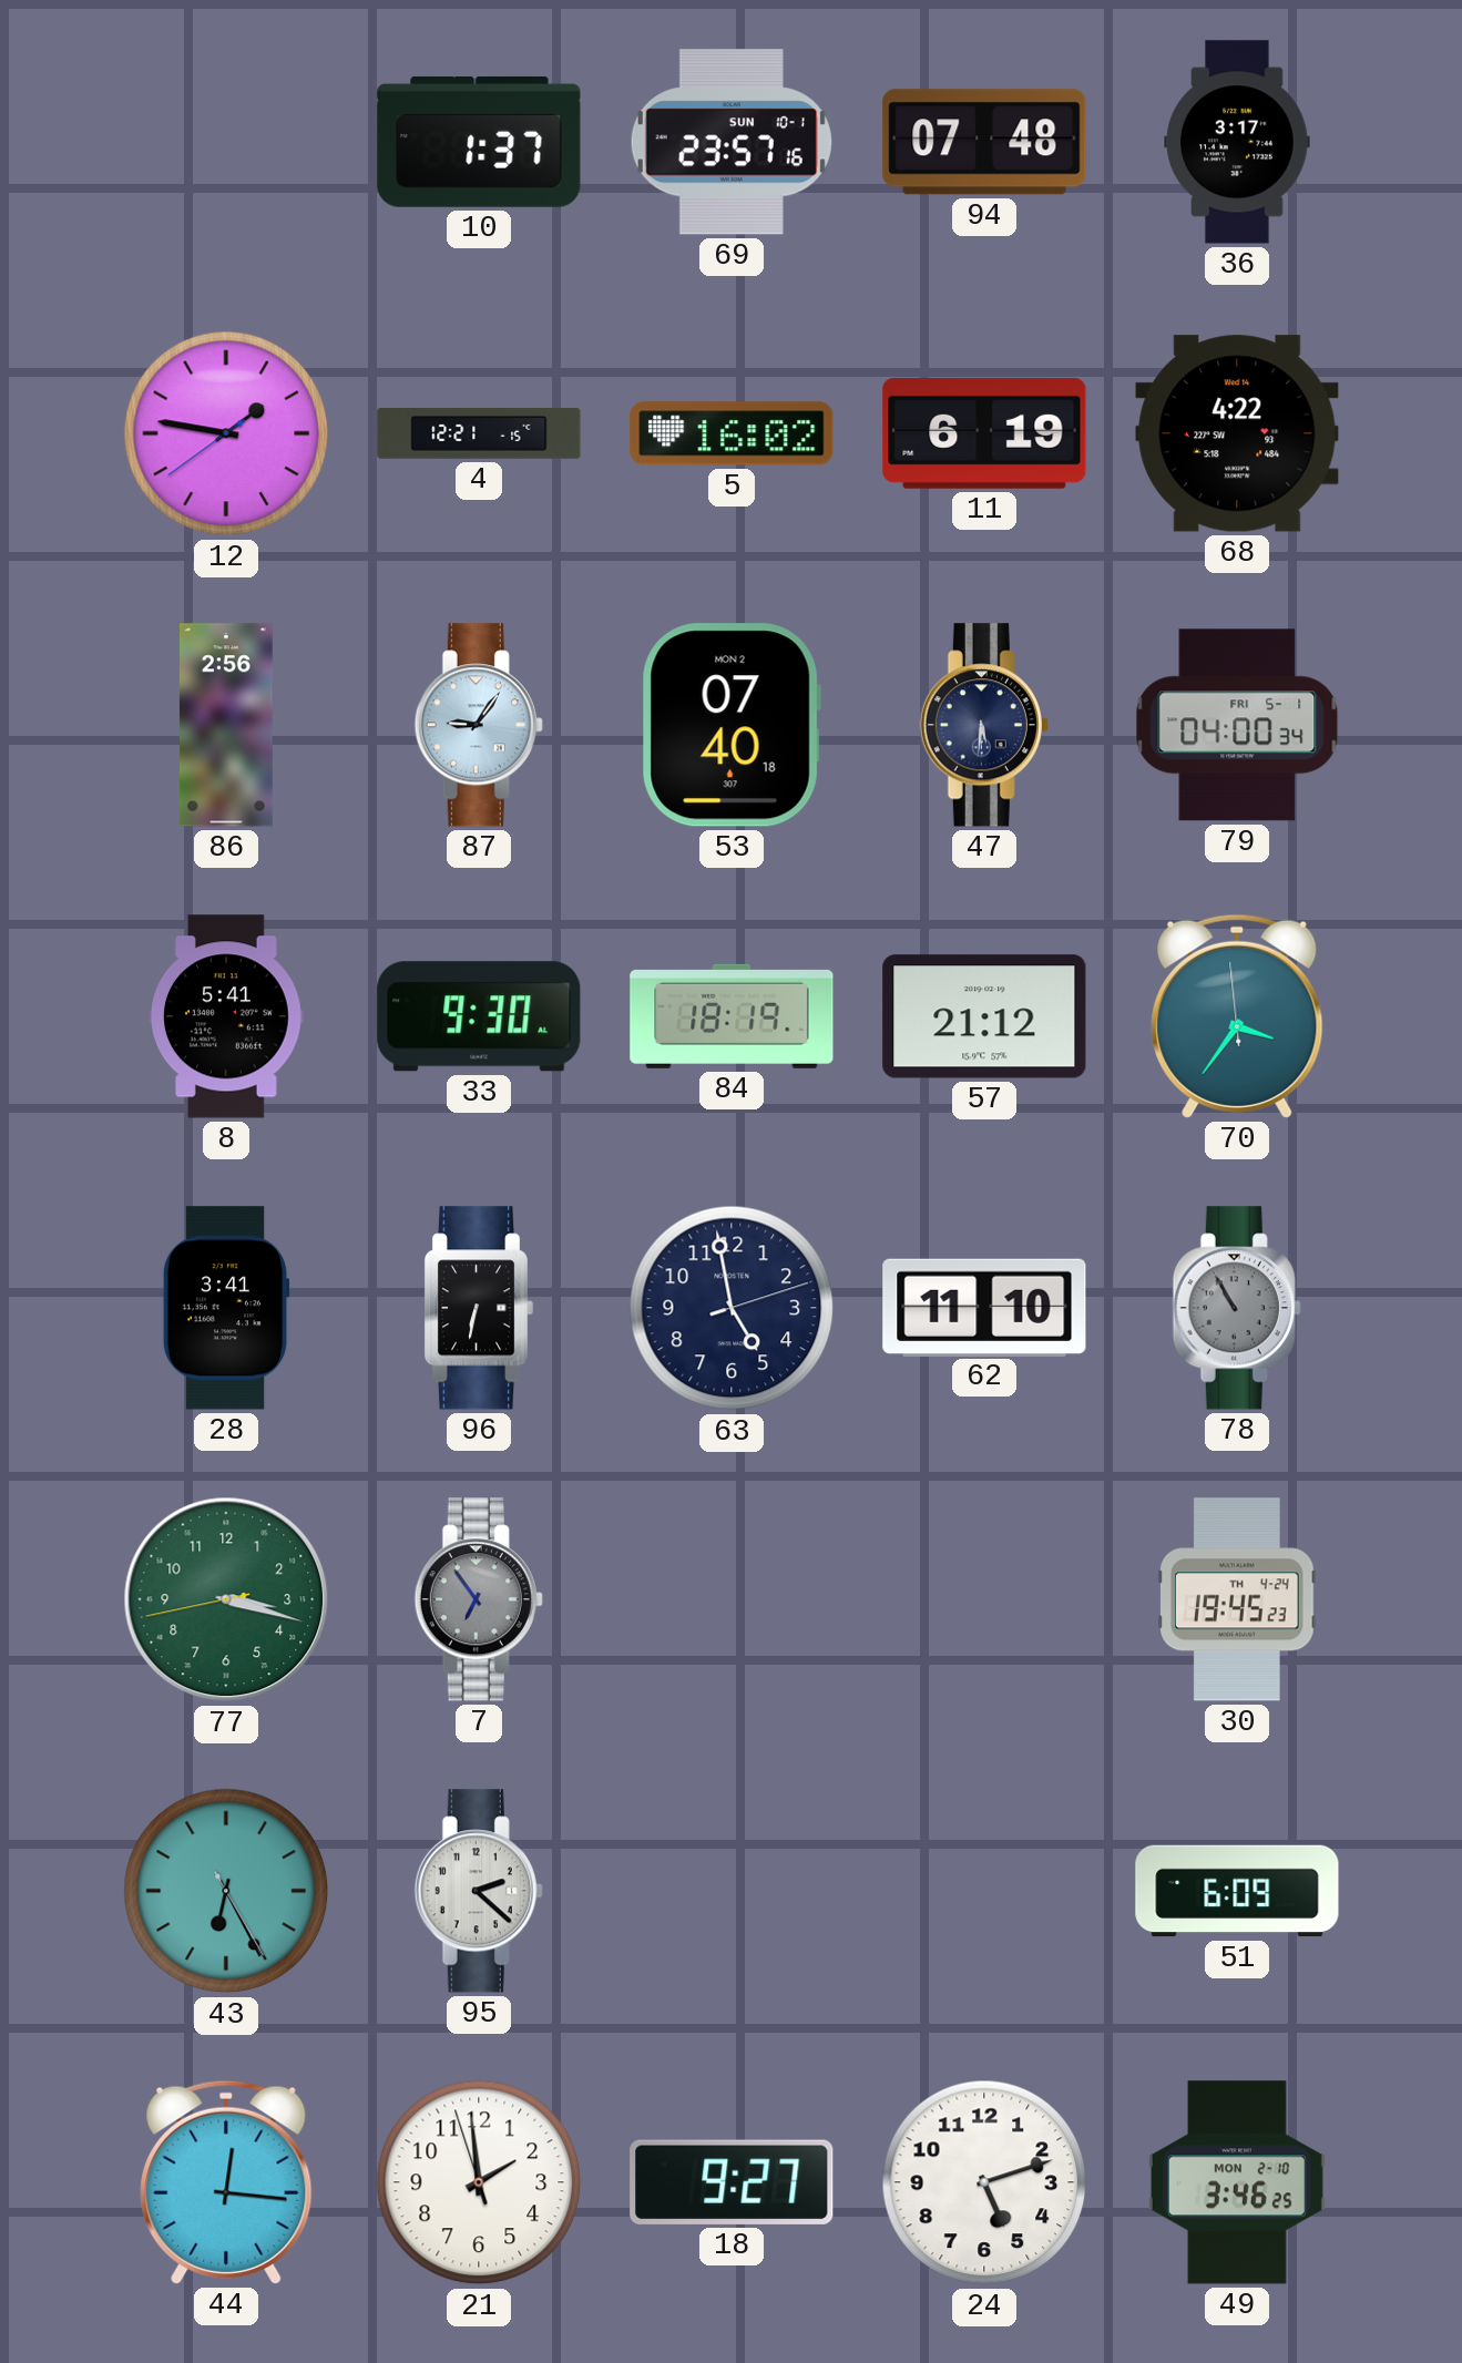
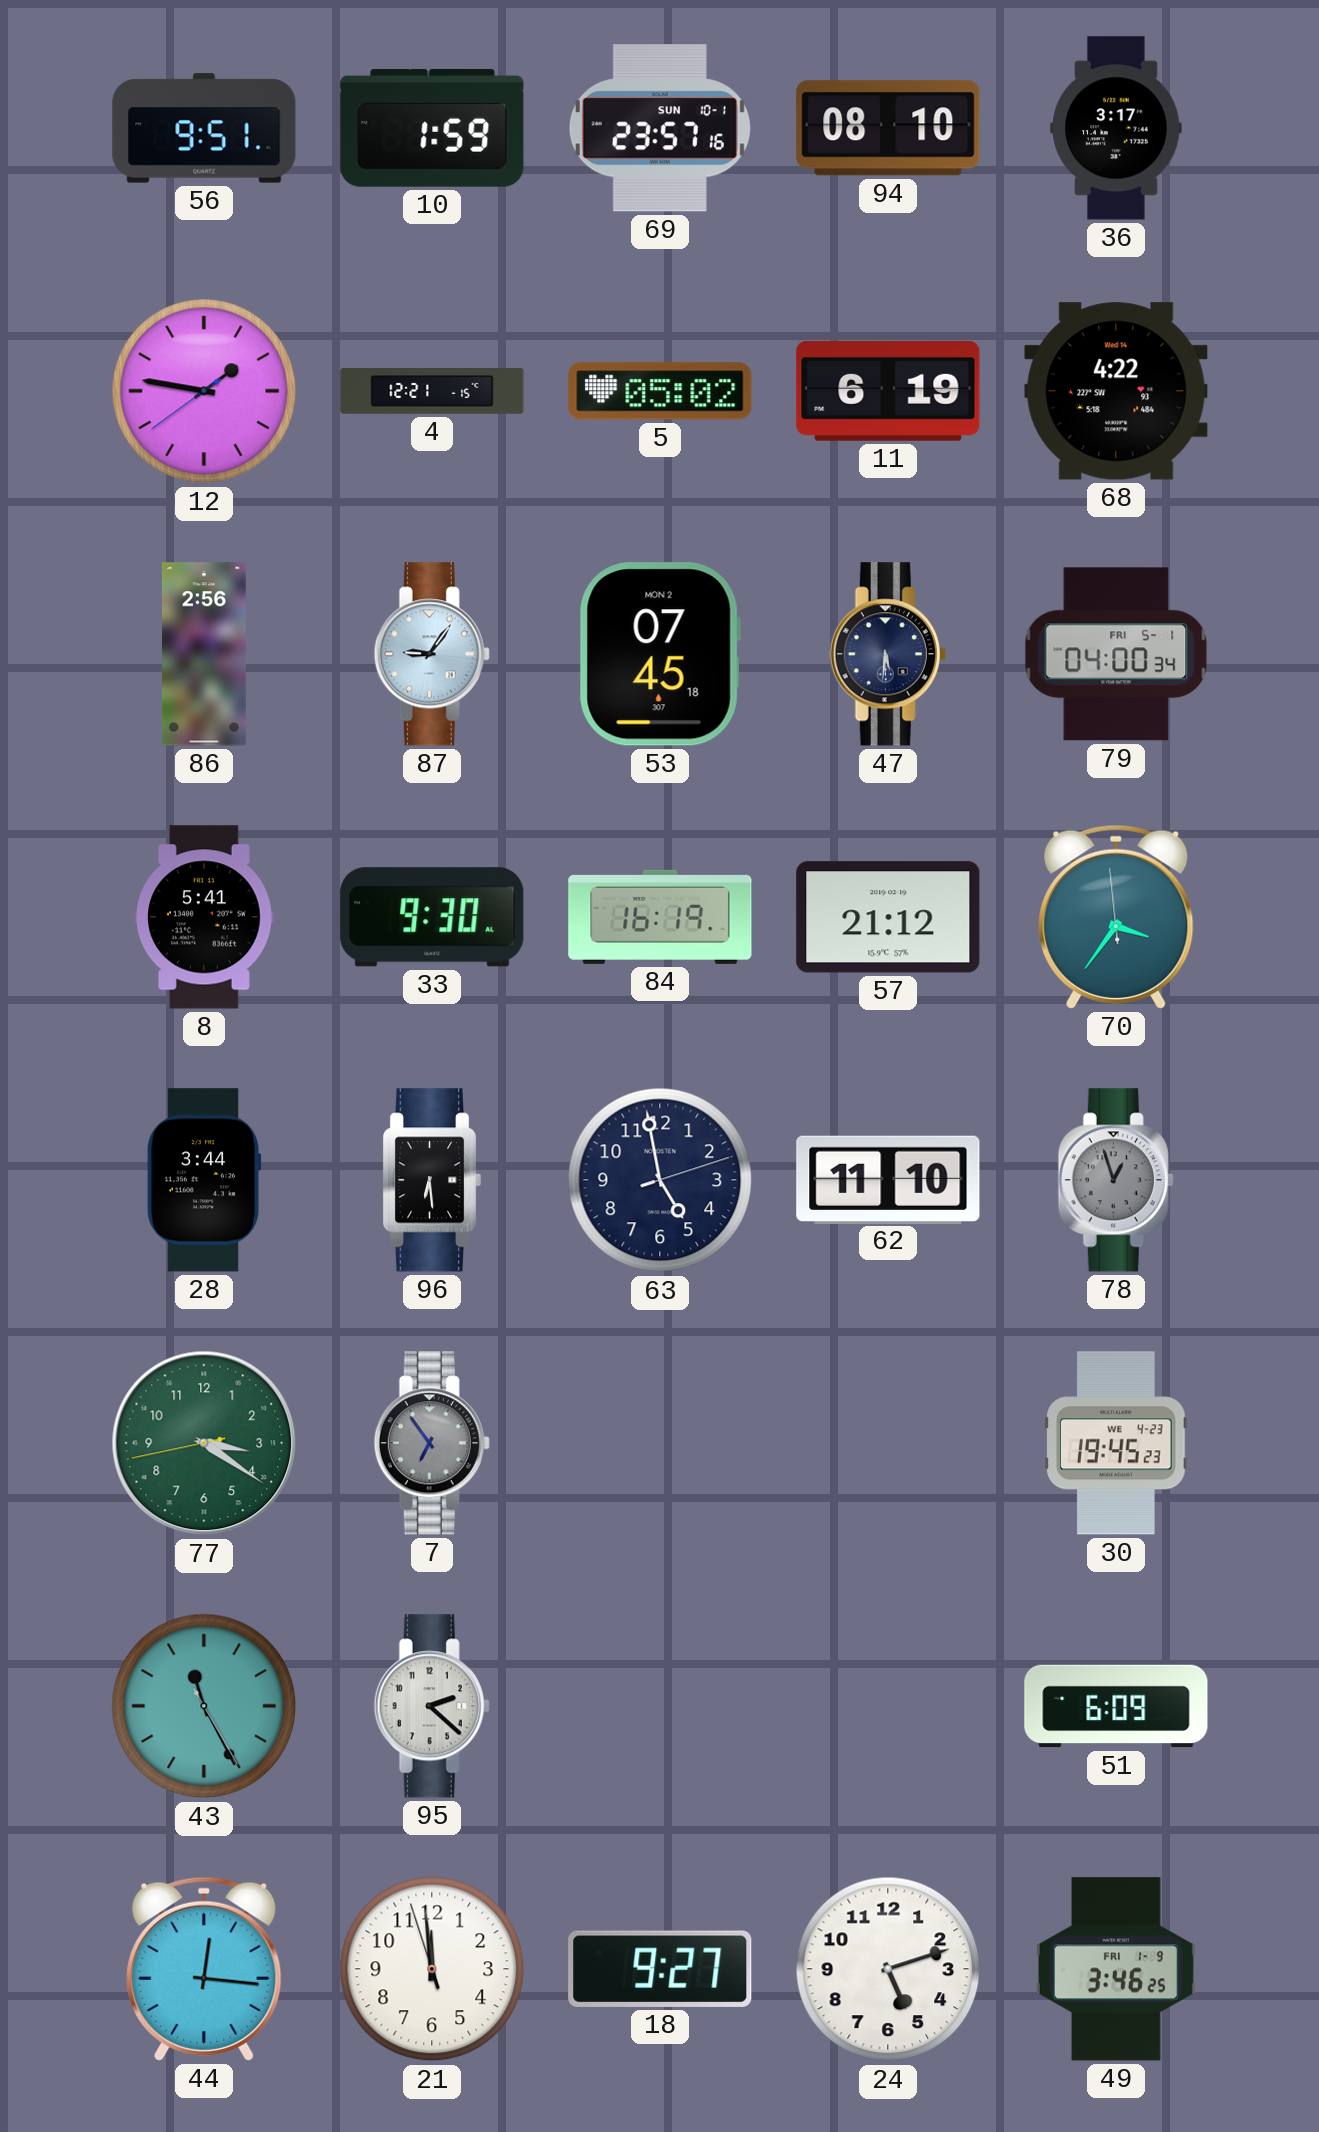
56: none -> 9:51 (204, 128)
10: 1:37 -> 1:59 (432, 128)
94: 07:48 -> 08:10 (888, 128)
5: 16:02 -> 05:02 (660, 391)
53: 07:40 -> 07:45 (660, 654)
84: 18:19 -> 16:19 (660, 917)
28: 3:41 -> 3:44 (204, 1180)
96: 6:32 -> 6:29 (432, 1180)
78: 10:55 -> 12:57 (1116, 1180)
77: 3:17 -> 3:20 (204, 1443)
30 date: TH 4-24 -> WE 4-23 (1117, 1443)
43: 6:25 -> 11:25 (204, 1706)
21: 1:58 -> 11:58 (432, 1969)
49 date: MON 2-10 -> FRI 1-9 (1116, 1969)
